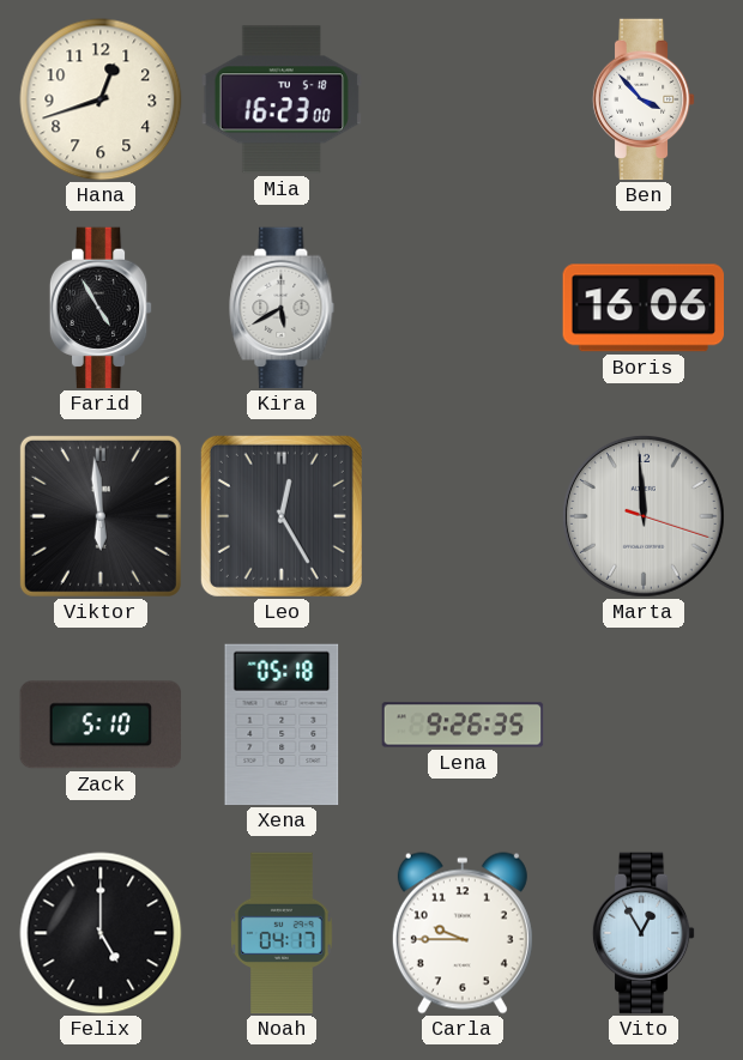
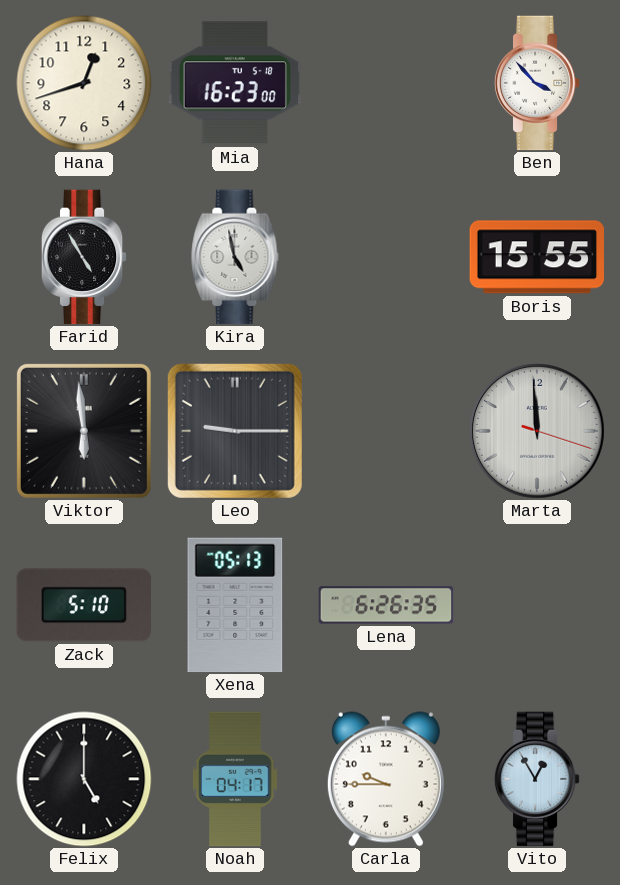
Kira: 5:40 -> 4:58 (235, 257)
Boris: 16:06 -> 15:55 (536, 257)
Leo: 12:25 -> 9:15 (235, 431)
Xena: 05:18 -> 05:13 (235, 605)
Lena: 9:26 -> 6:26 (386, 605)
